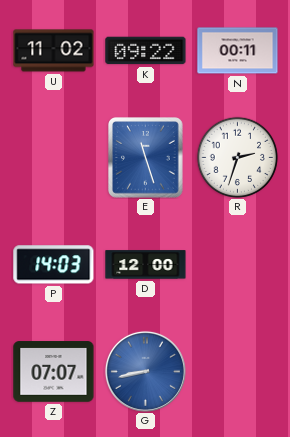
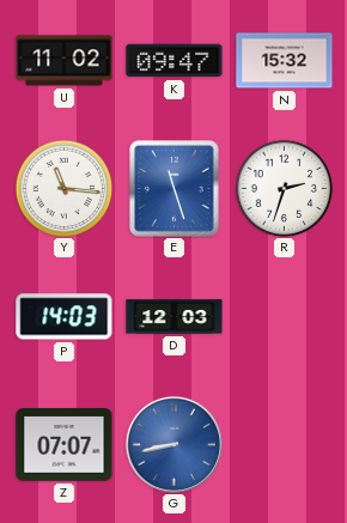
K: 09:22 -> 09:47 (175, 61)
N: 00:11 -> 15:32 (285, 61)
Y: none -> 11:16 (63, 188)
D: 12:00 -> 12:03 (175, 317)
